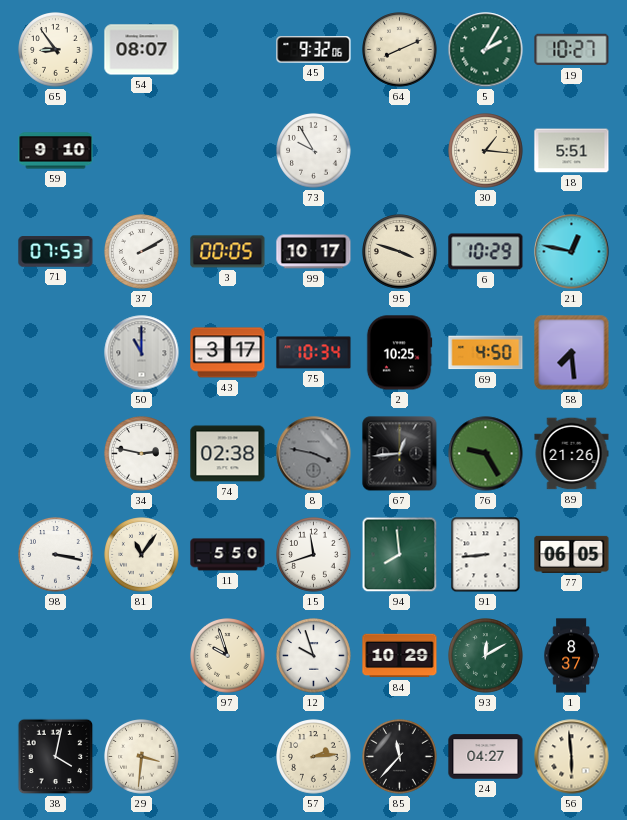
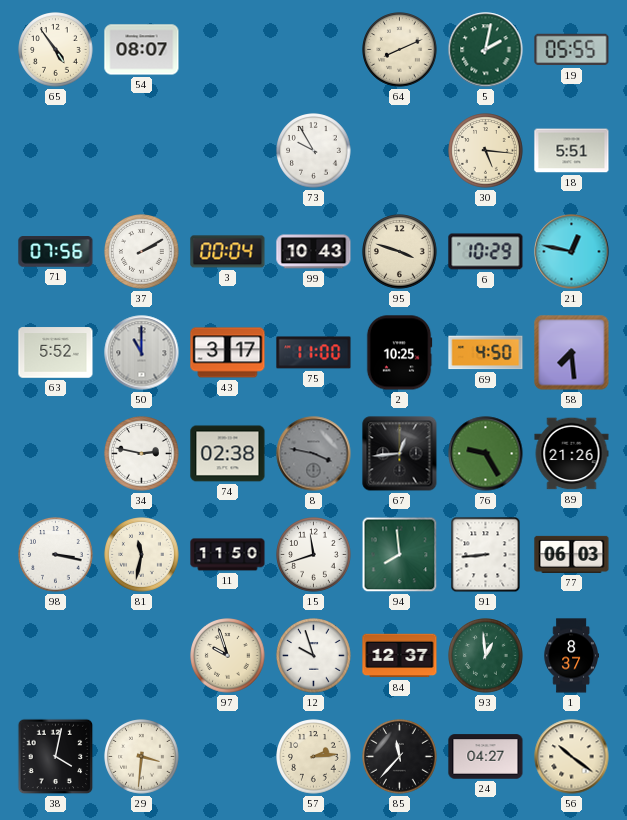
65: 8:54 -> 4:54 (56, 50)
45: 9:32 -> none (314, 50)
5: 2:05 -> 2:02 (486, 50)
19: 10:27 -> 05:55 (572, 50)
59: 9:10 -> none (56, 151)
30: 1:16 -> 5:16 (486, 151)
71: 07:53 -> 07:56 (56, 252)
3: 00:05 -> 00:04 (228, 252)
99: 10:17 -> 10:43 (314, 252)
63: none -> 5:52 (56, 353)
75: 10:34 -> 11:00 (314, 353)
81: 11:06 -> 11:32 (142, 555)
11: 5:50 -> 11:50 (228, 555)
77: 06:05 -> 06:03 (572, 554)
84: 10:29 -> 12:37 (400, 656)
93: 12:10 -> 12:59 (486, 656)
56: 5:59 -> 10:21 (572, 757)
